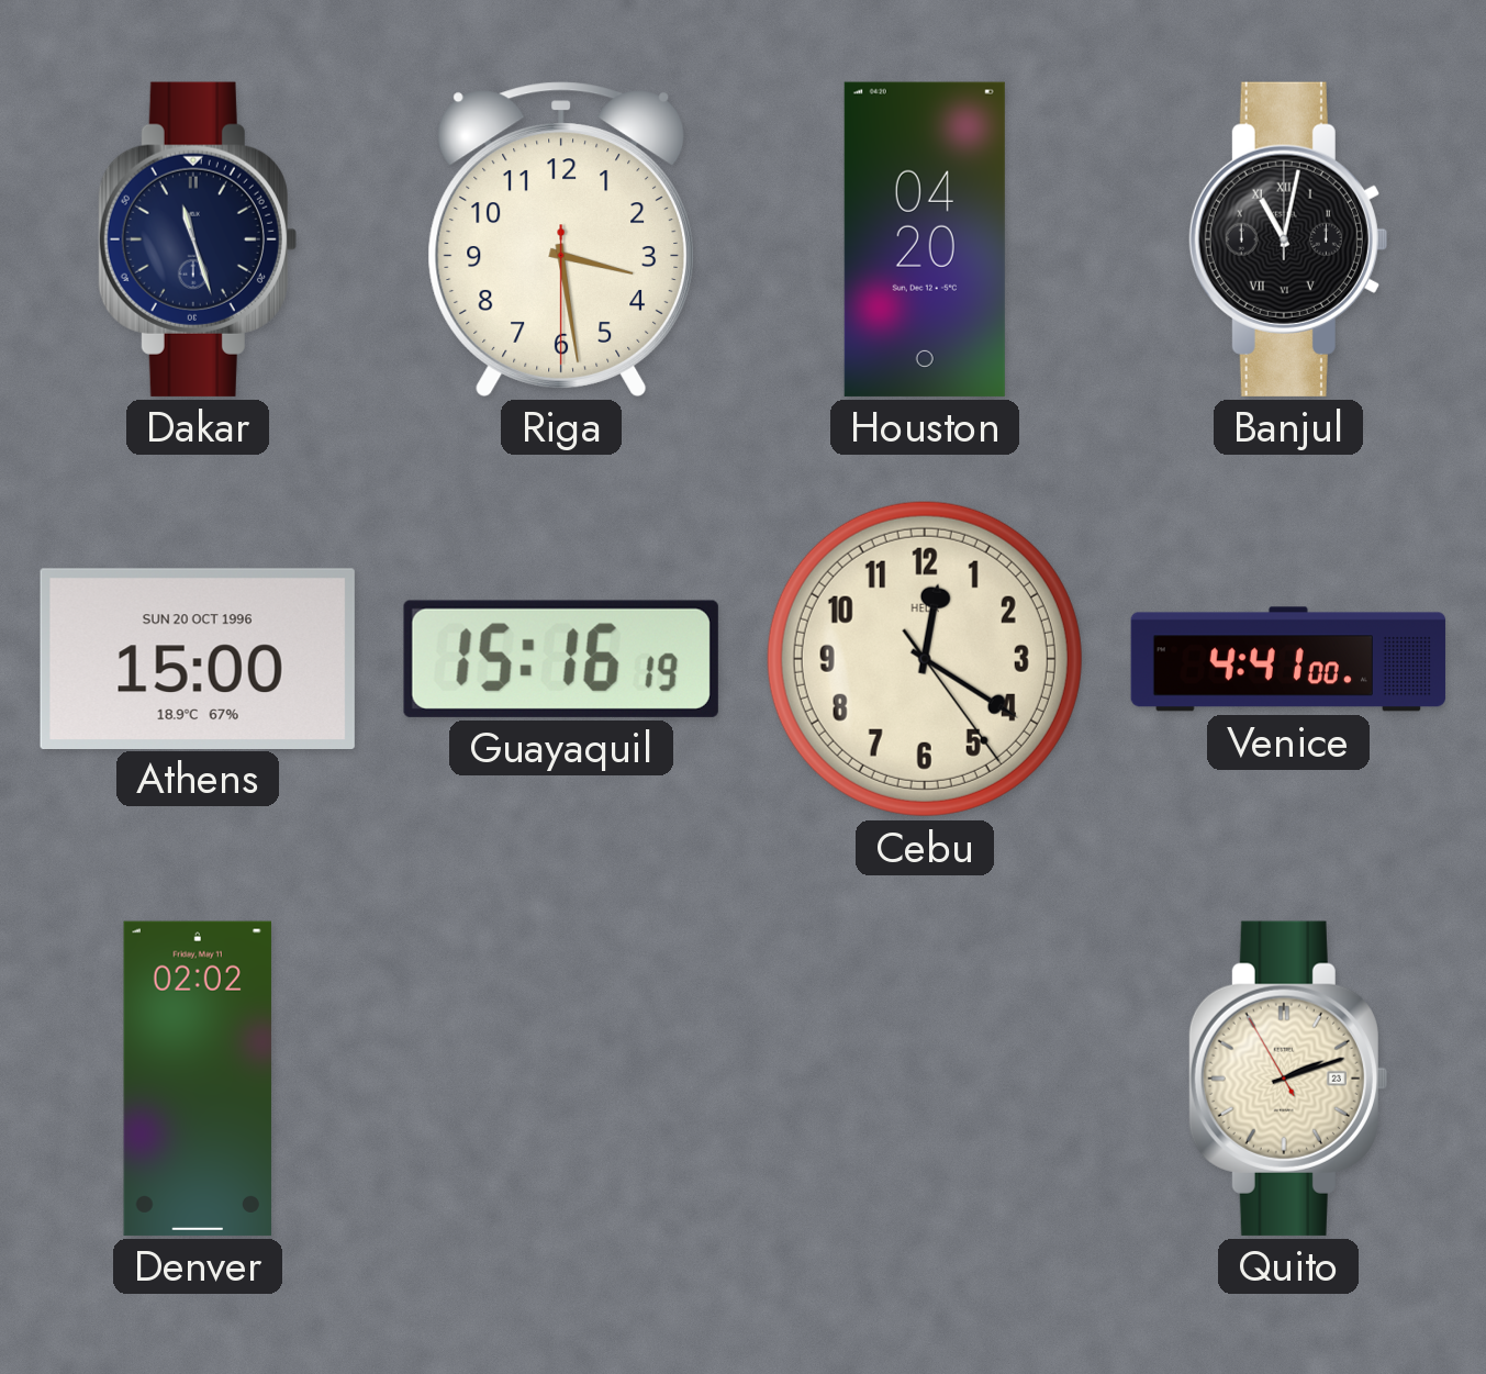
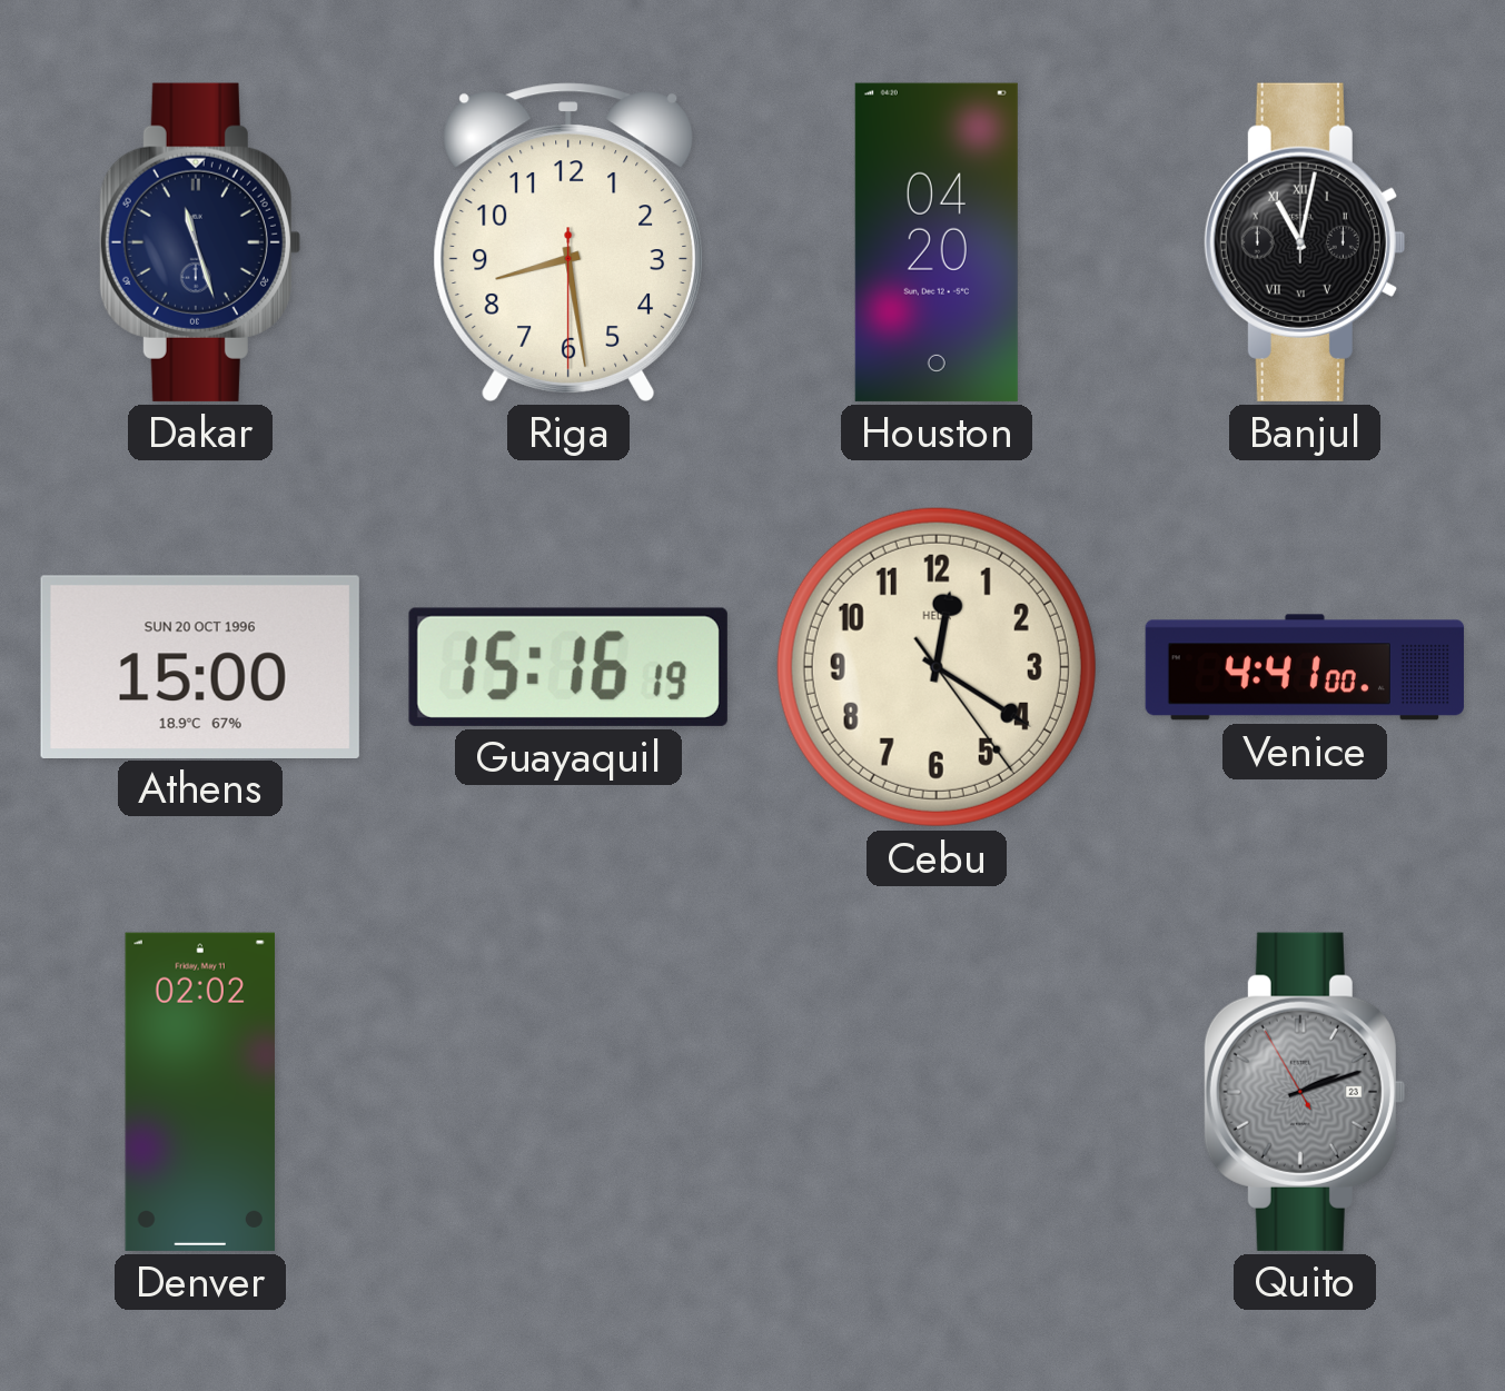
Riga: 3:28 -> 8:28 (568, 242)
Quito dial: cream -> grey (1304, 1092)
